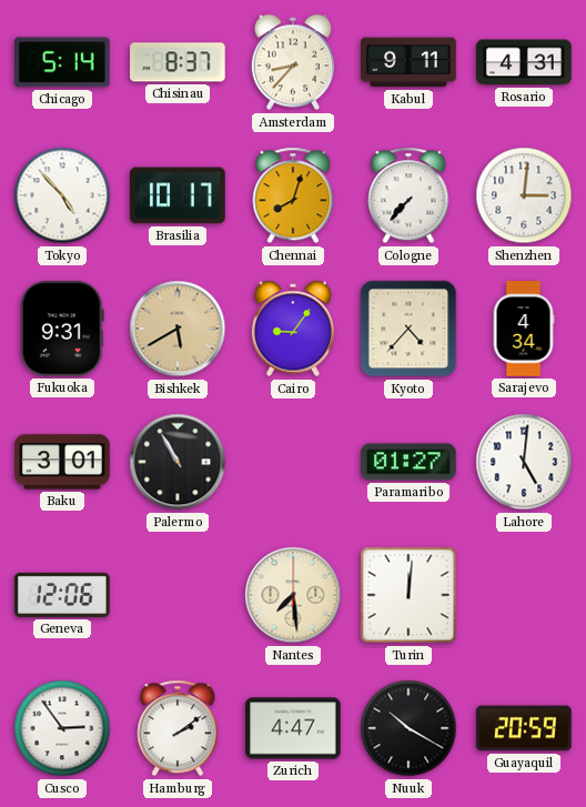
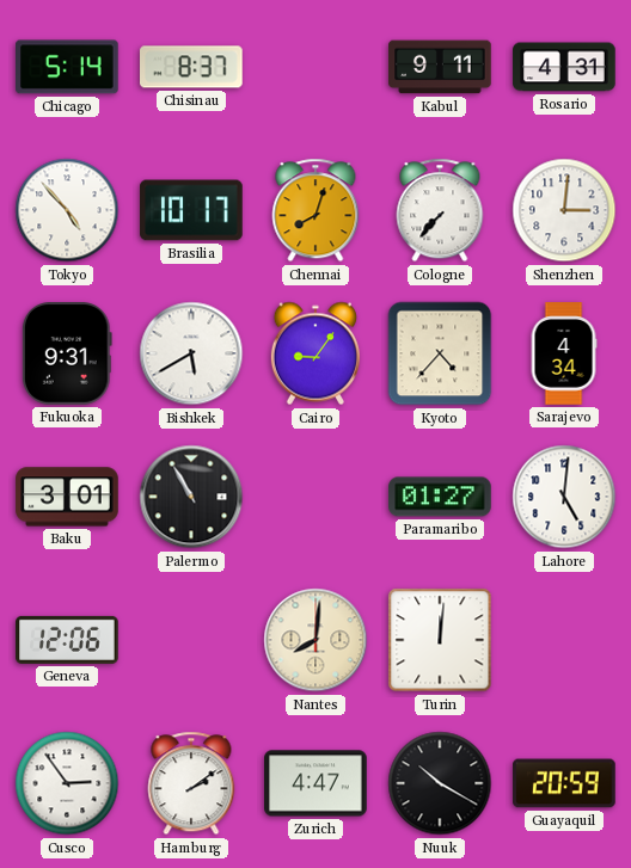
Amsterdam: 8:37 -> none (293, 62)
Bishkek dial: champagne -> white (191, 353)
Nantes: 7:29 -> 8:01 (315, 640)
